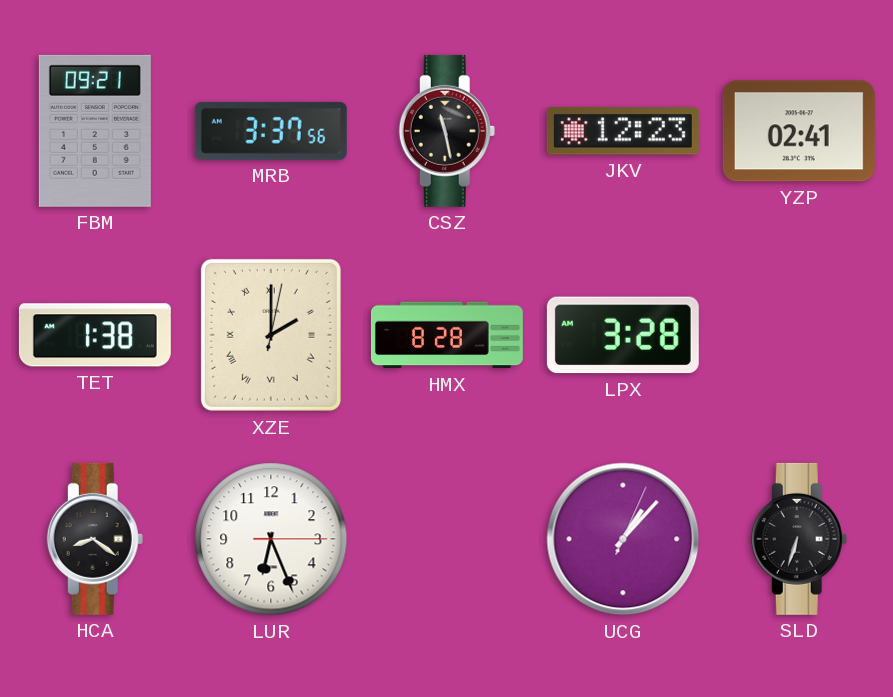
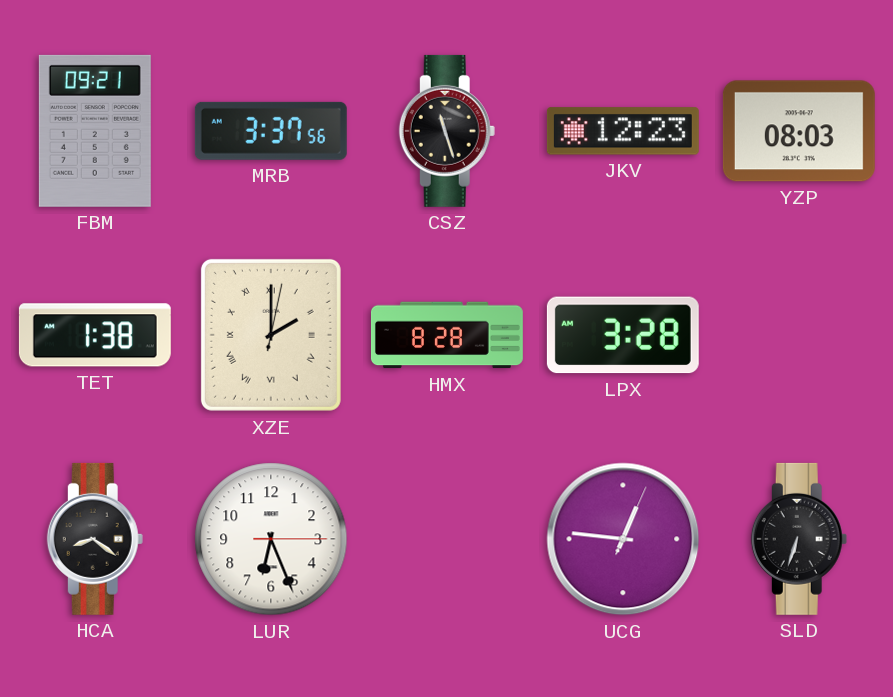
CSZ: 11:28 -> 11:27 (447, 131)
YZP: 02:41 -> 08:03 (799, 131)
UCG: 1:07 -> 12:46 (623, 539)
